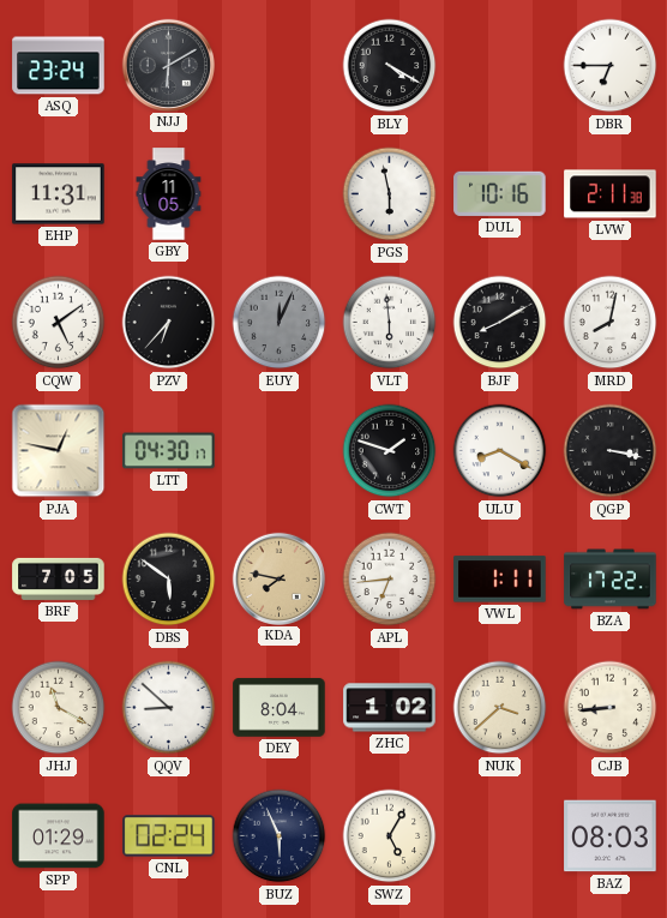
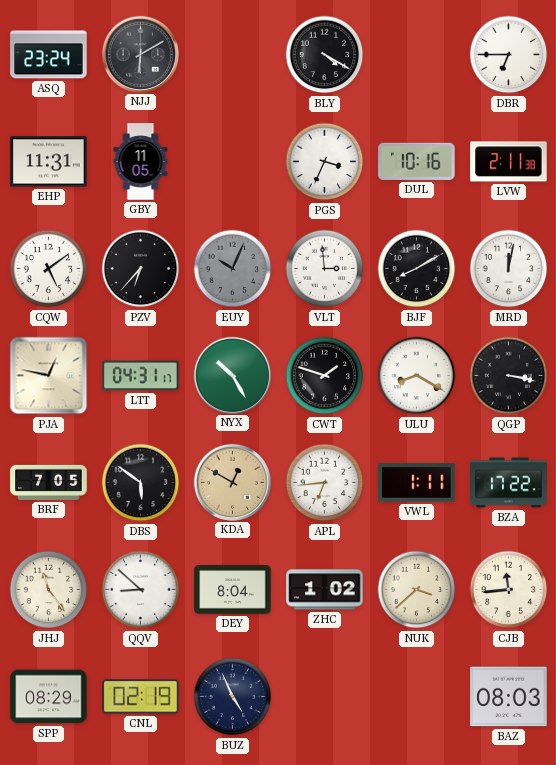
PGS: 5:58 -> 3:34 (325, 162)
EUY: 12:04 -> 10:04 (233, 269)
VLT: 5:59 -> 2:59 (325, 269)
MRD: 8:02 -> 12:02 (509, 269)
LTT: 04:30 -> 04:31 (141, 376)
NYX: none -> 10:25 (232, 375)
KDA: 7:47 -> 12:50 (232, 482)
JHJ: 11:20 -> 11:24 (49, 590)
CJB: 8:44 -> 11:44 (509, 590)
SPP: 01:29 -> 08:29 (49, 697)
CNL: 02:24 -> 02:19 (141, 697)
BUZ: 5:56 -> 4:56 (233, 697)
SWZ: 5:05 -> none (390, 836)
